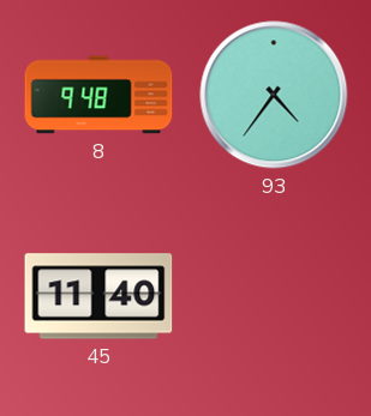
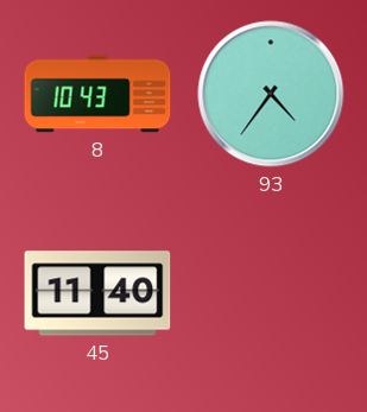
8: 9:48 -> 10:43 (97, 94)
